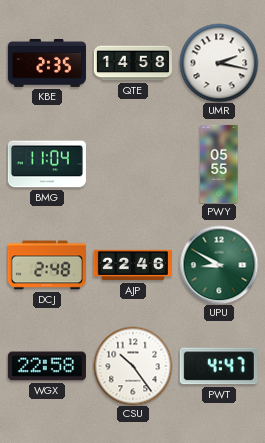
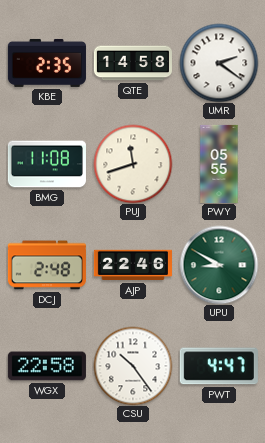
UMR: 2:17 -> 2:21 (219, 63)
BMG: 11:04 -> 11:08 (47, 164)
PUJ: none -> 11:42 (133, 164)
